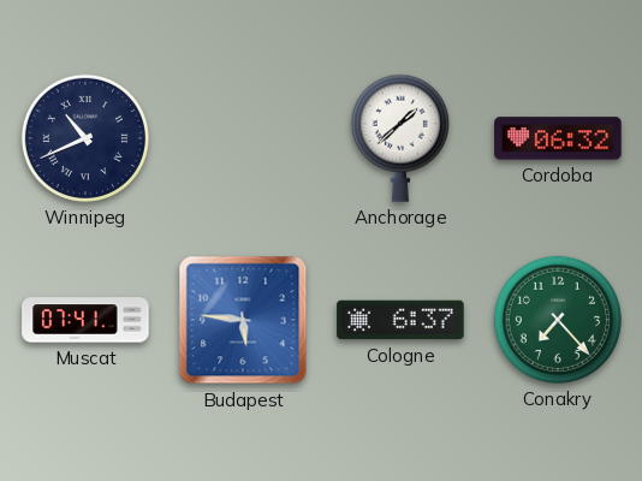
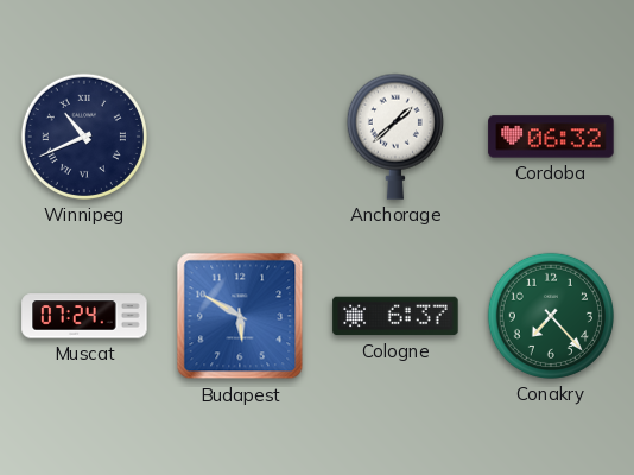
Muscat: 07:41 -> 07:24 (84, 316)
Budapest: 5:46 -> 5:50 (240, 316)
